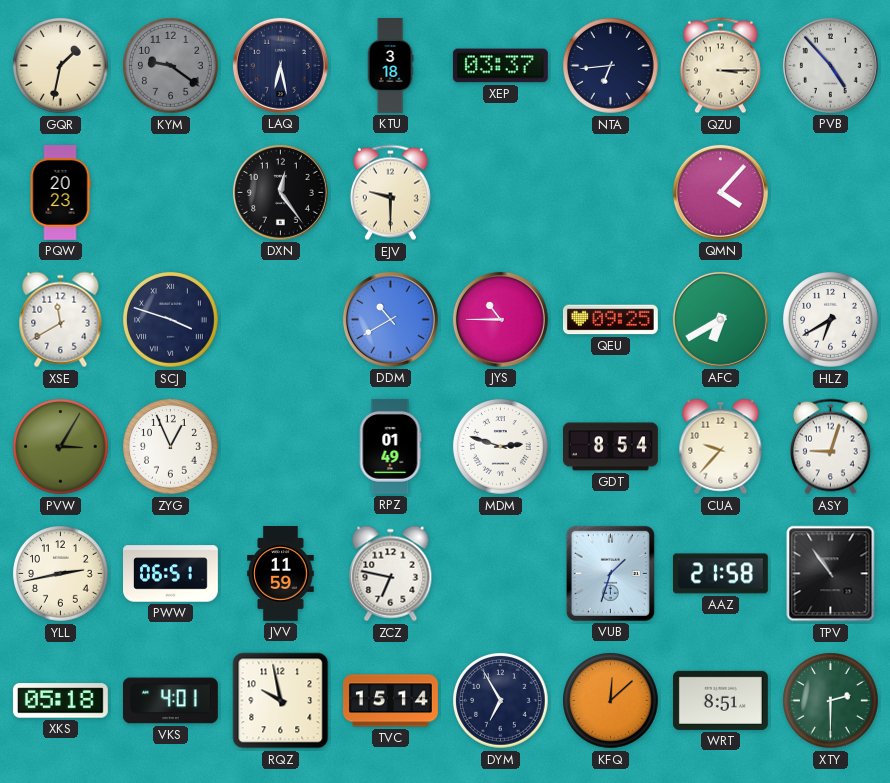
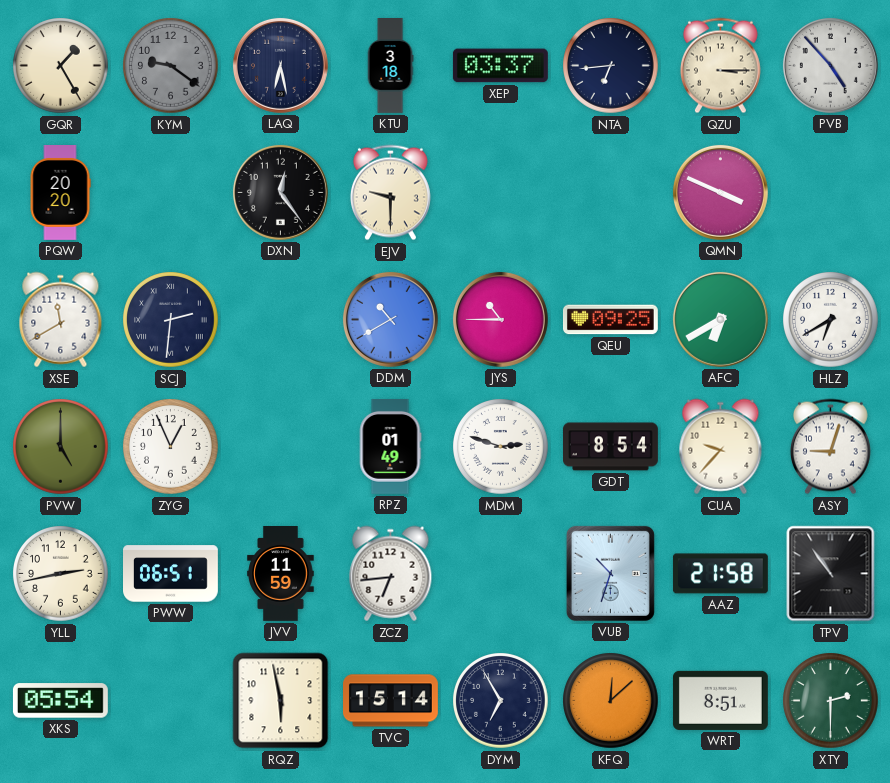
GQR: 1:32 -> 1:25 (61, 66)
PQW: 20:23 -> 20:20 (60, 193)
QMN: 4:07 -> 3:49 (720, 192)
SCJ: 3:48 -> 2:31 (171, 320)
PVW: 3:05 -> 5:00 (61, 447)
ZCZ: 6:47 -> 6:44 (391, 574)
VUB: 1:33 -> 10:33 (610, 573)
XKS: 05:18 -> 05:54 (60, 701)
VKS: 4:01 -> none (170, 701)
RQZ: 9:58 -> 5:58 (281, 701)
